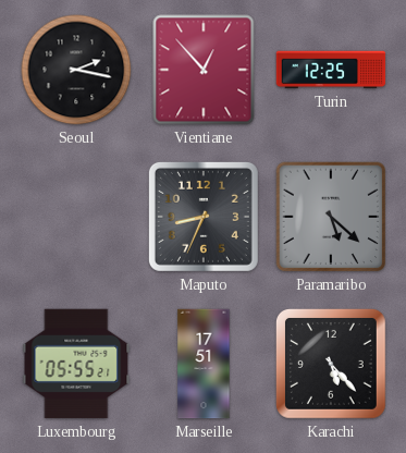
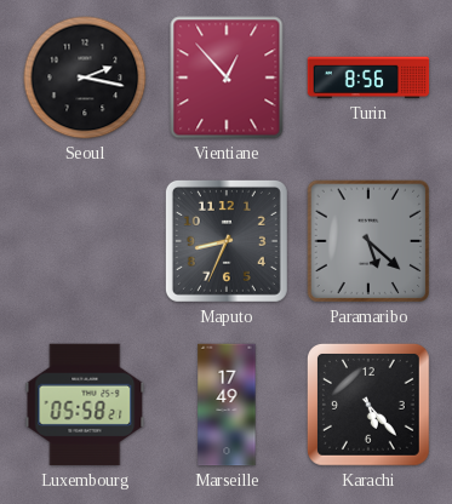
Turin: 12:25 -> 8:56 (368, 78)
Luxembourg: 05:55 -> 05:58 (85, 405)
Marseille: 17:51 -> 17:49 (227, 405)
